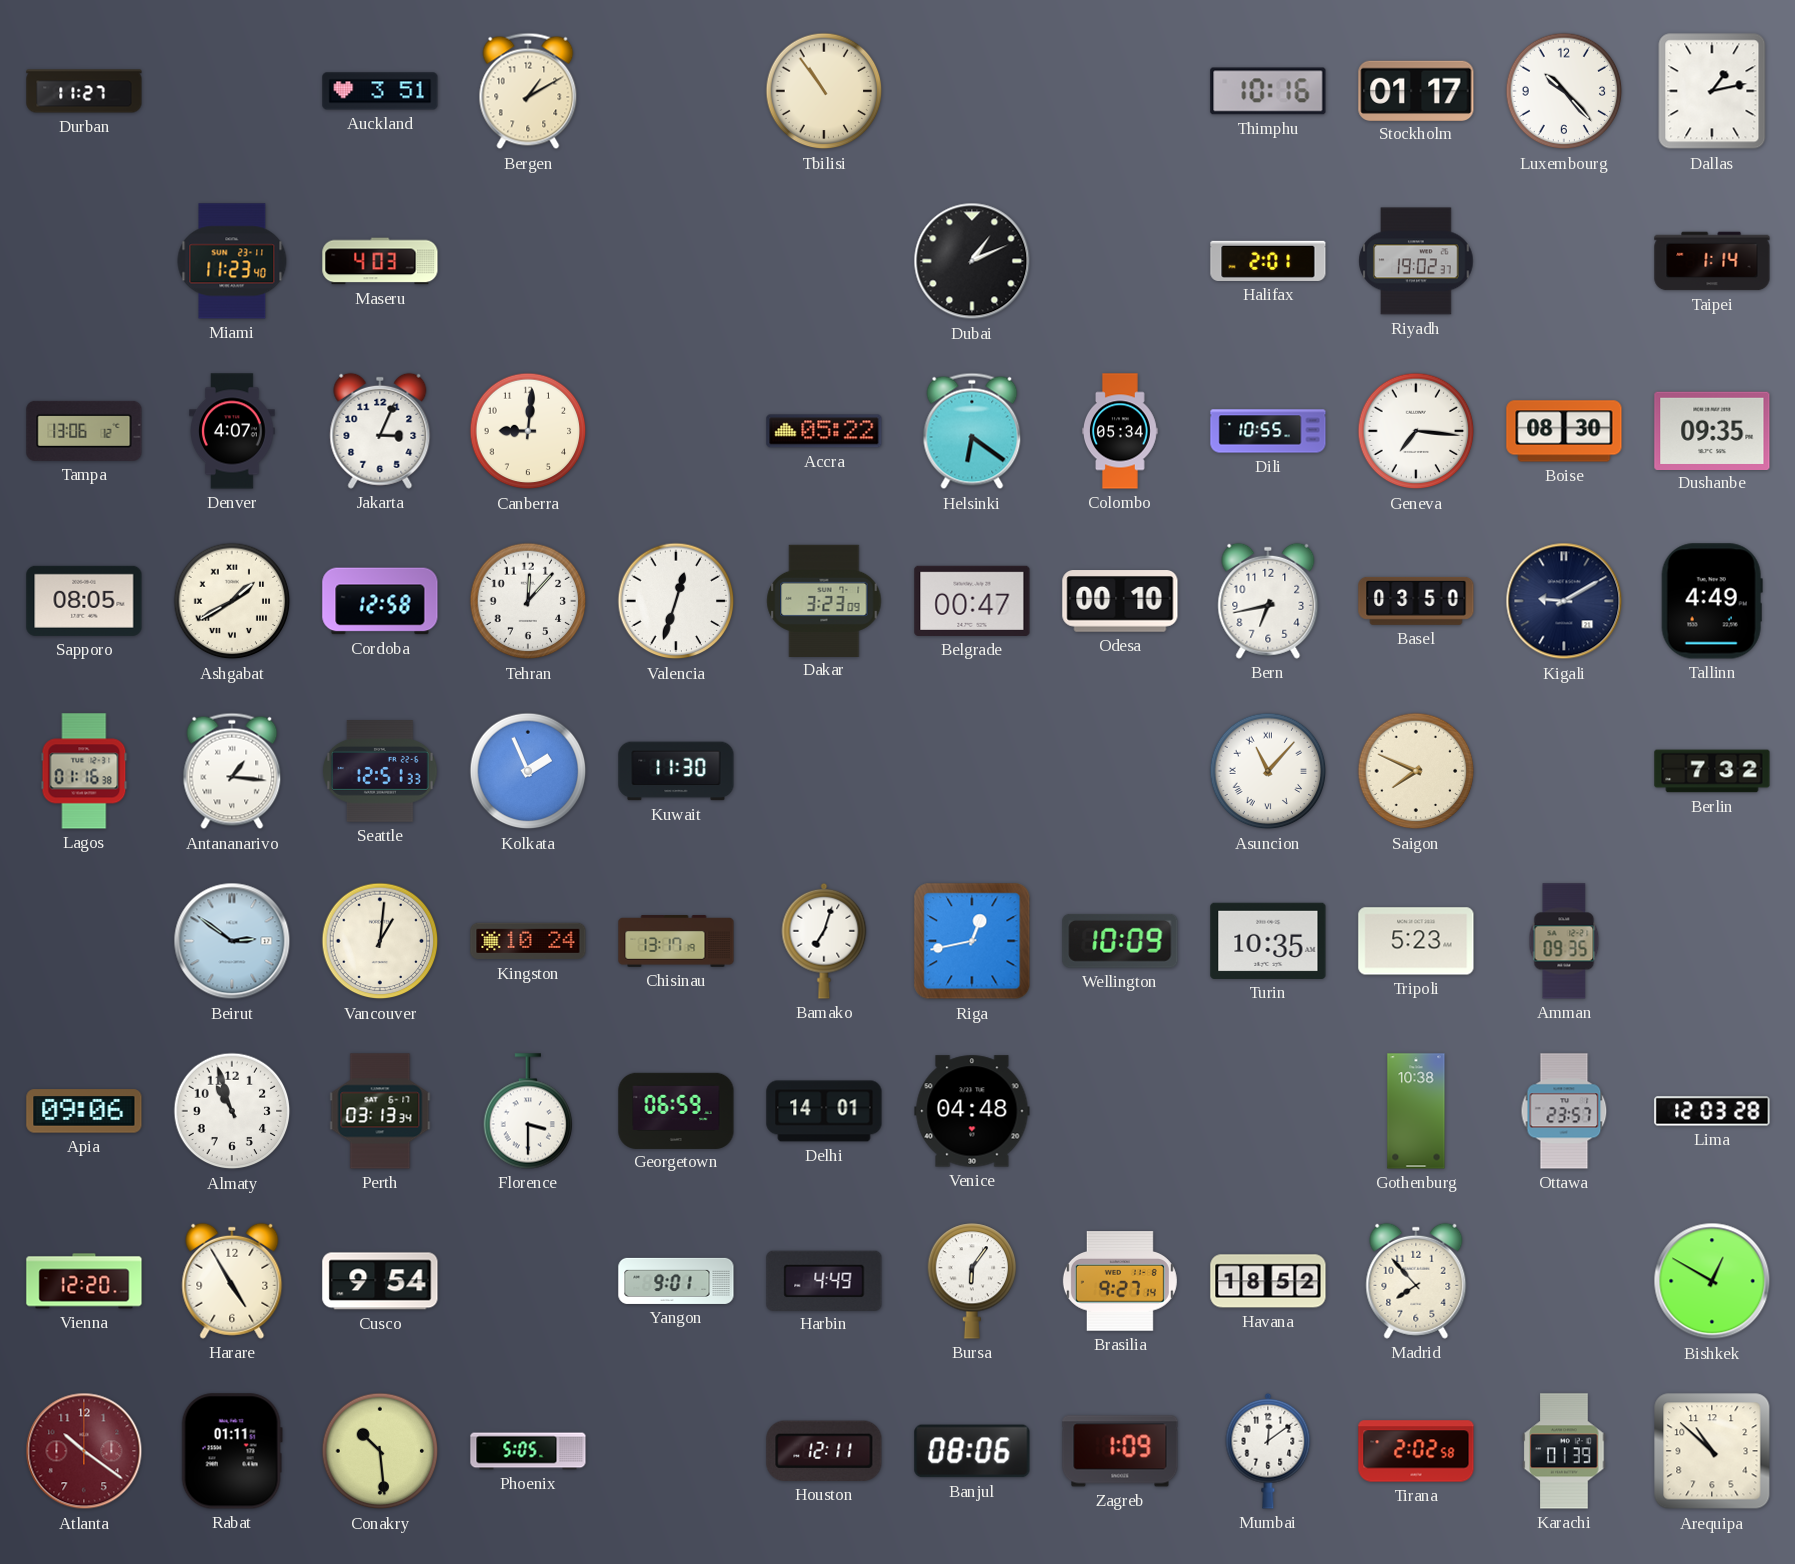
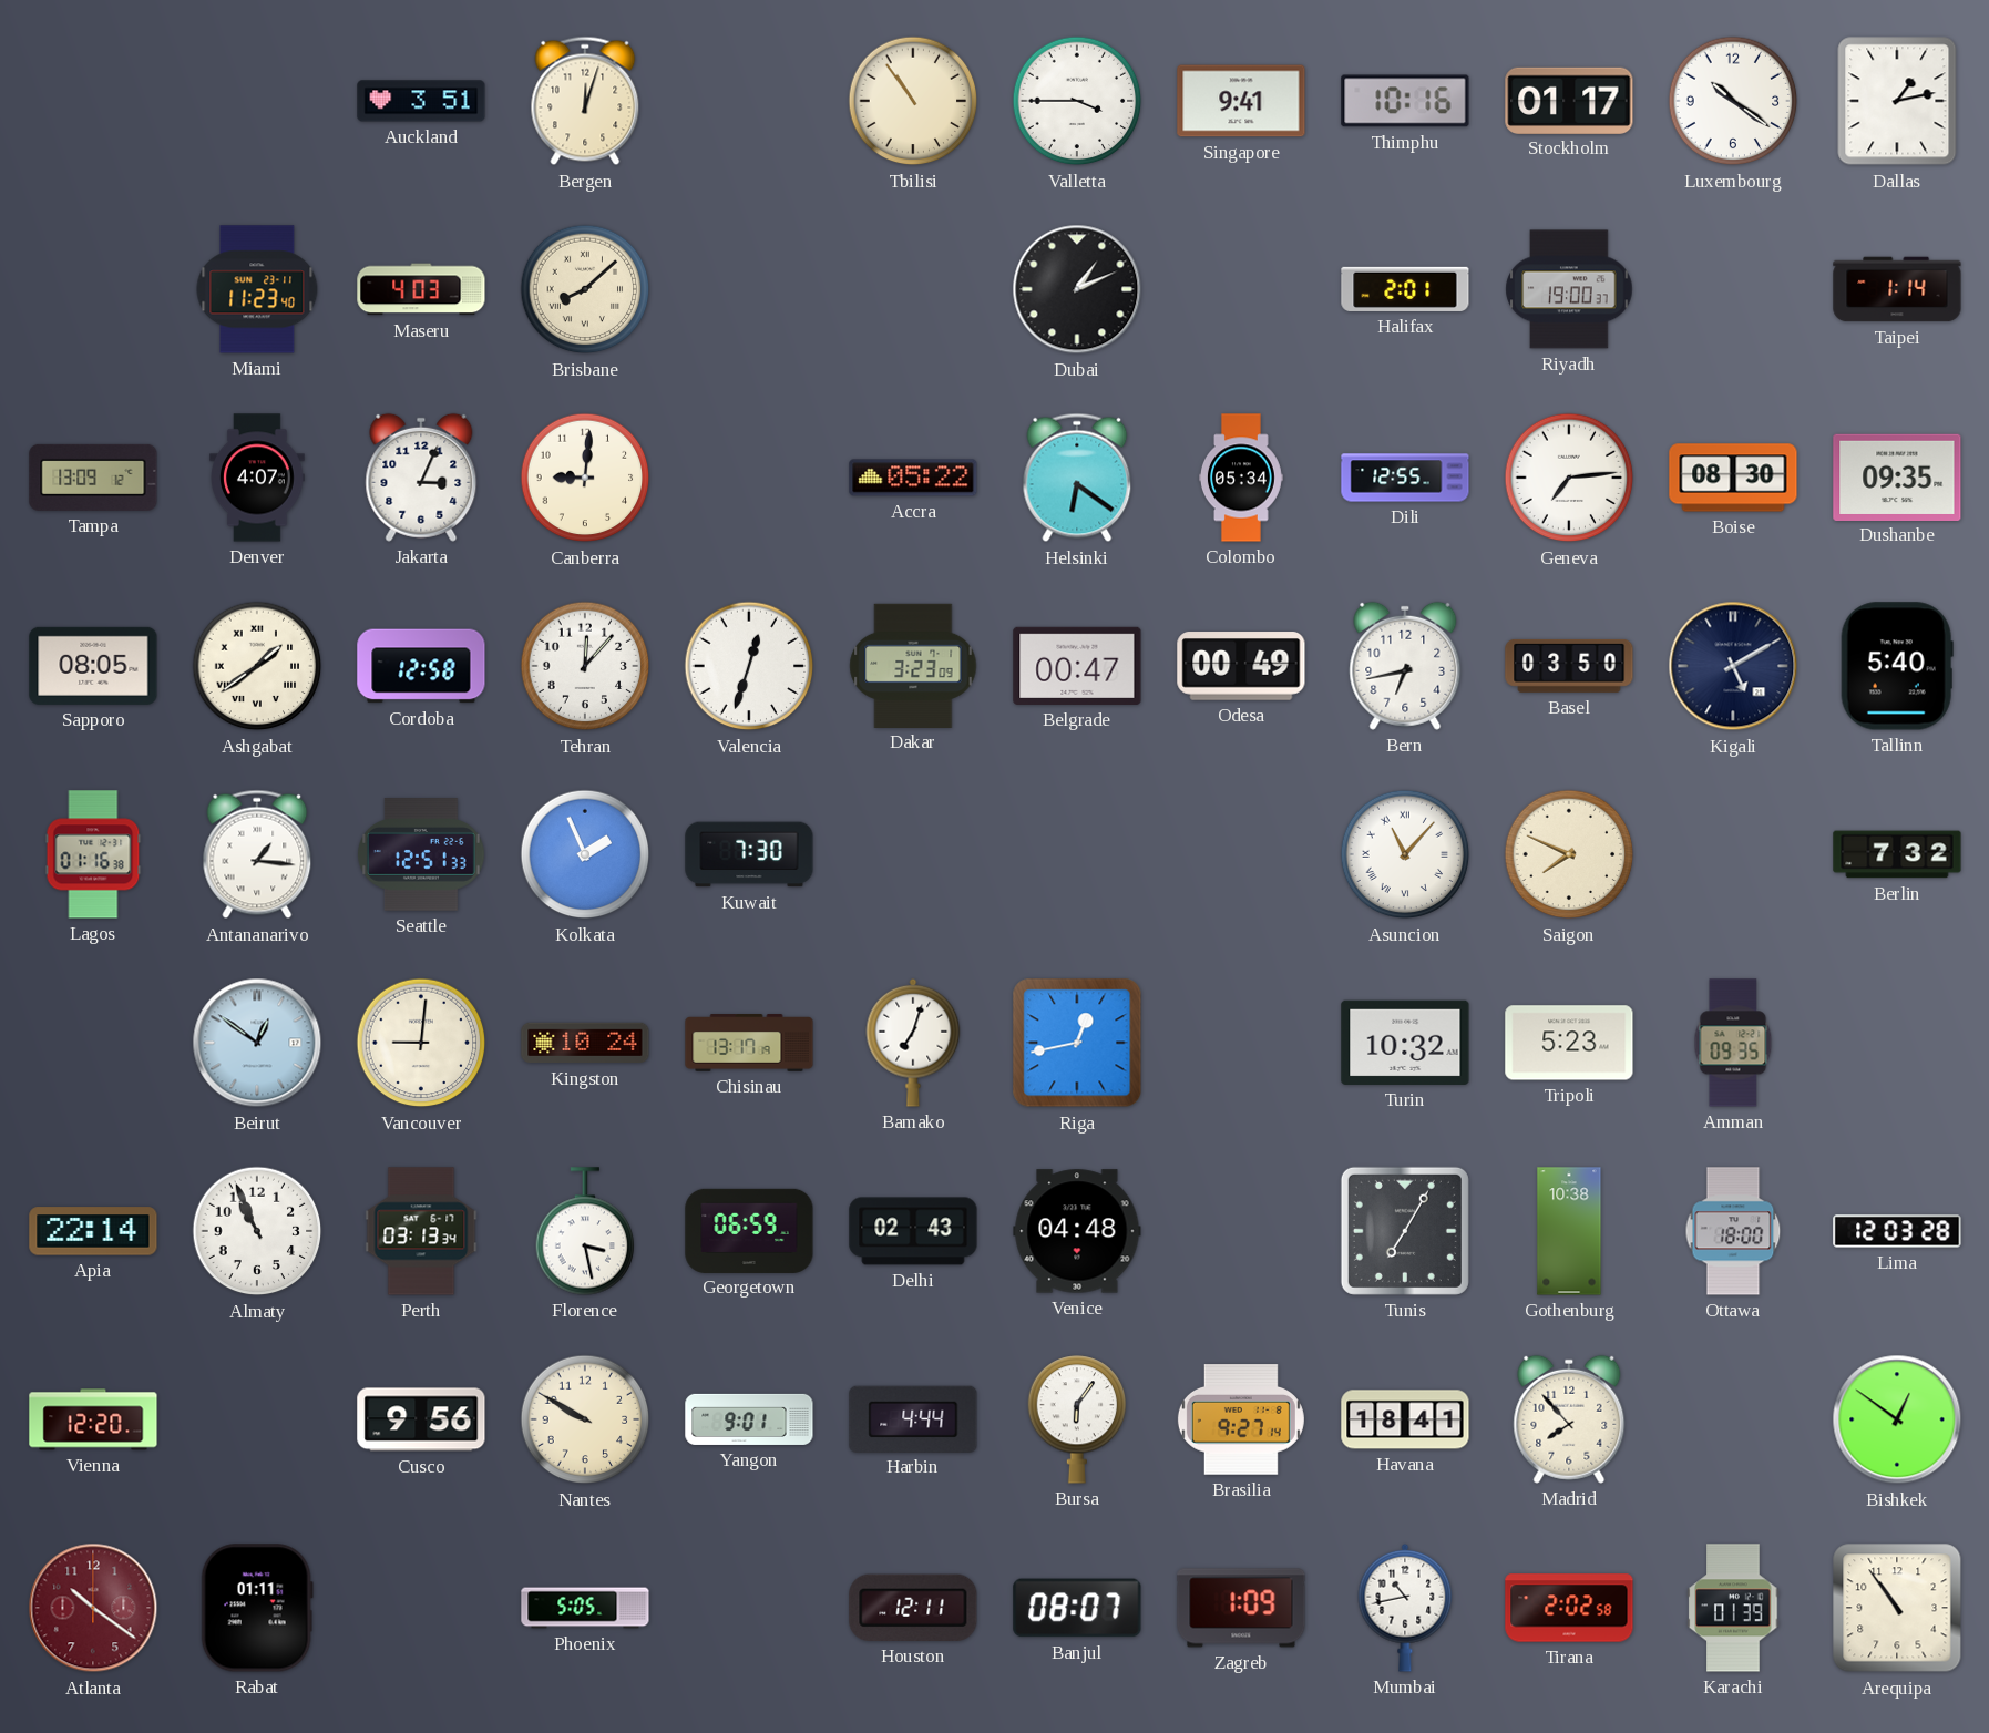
Durban: 11:27 -> none (84, 91)
Bergen: 1:10 -> 12:03 (585, 101)
Valletta: none -> 3:45 (1077, 101)
Singapore: none -> 9:41 (1241, 101)
Luxembourg: 10:23 -> 10:21 (1733, 101)
Brisbane: none -> 8:08 (585, 289)
Riyadh: 19:02 -> 19:00 (1569, 289)
Tampa: 13:06 -> 13:09 (93, 478)
Dili: 10:55 -> 12:55 (1405, 478)
Geneva: 7:16 -> 7:14 (1569, 478)
Ashgabat: 1:40 -> 1:39 (257, 666)
Odesa: 00:10 -> 00:49 (1241, 666)
Kigali: 9:10 -> 5:10 (1733, 666)
Tallinn: 4:49 -> 5:40 (1897, 666)
Kuwait: 11:30 -> 7:30 (749, 854)
Beirut: 2:51 -> 12:51 (257, 1043)
Vancouver: 1:01 -> 9:01 (421, 1043)
Wellington: 10:09 -> none (1120, 941)
Turin: 10:35 -> 10:32 (1405, 1043)
Apia: 09:06 -> 22:14 (93, 1231)
Almaty: 10:57 -> 10:56 (257, 1231)
Florence: 3:30 -> 3:28 (585, 1231)
Delhi: 14:01 -> 02:43 (913, 1231)
Tunis: none -> 7:05 (1405, 1231)
Ottawa: 23:57 -> 18:00 (1733, 1231)
Harare: 4:55 -> none (232, 1281)
Cusco: 9:54 -> 9:56 (421, 1419)
Nantes: none -> 9:50 (585, 1419)
Harbin: 4:49 -> 4:44 (913, 1418)
Havana: 18:52 -> 18:41 (1405, 1419)
Bishkek: 12:50 -> 12:51 (1897, 1419)
Conakry: 10:29 -> none (380, 1451)
Banjul: 08:06 -> 08:07 (1077, 1608)
Mumbai: 12:09 -> 10:43 (1405, 1608)
Arequipa: 10:52 -> 10:54 (1897, 1608)
